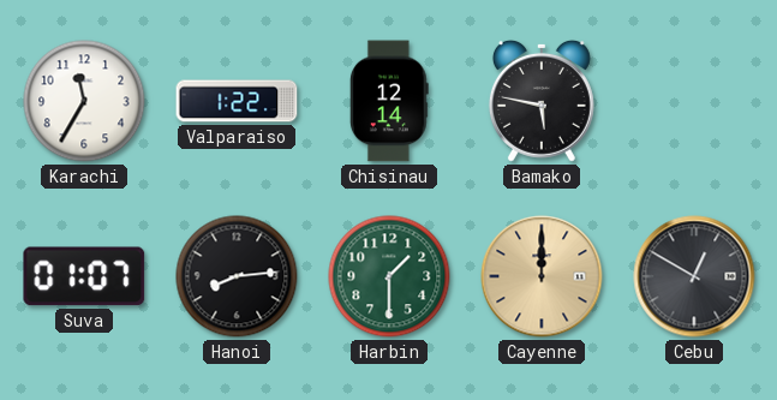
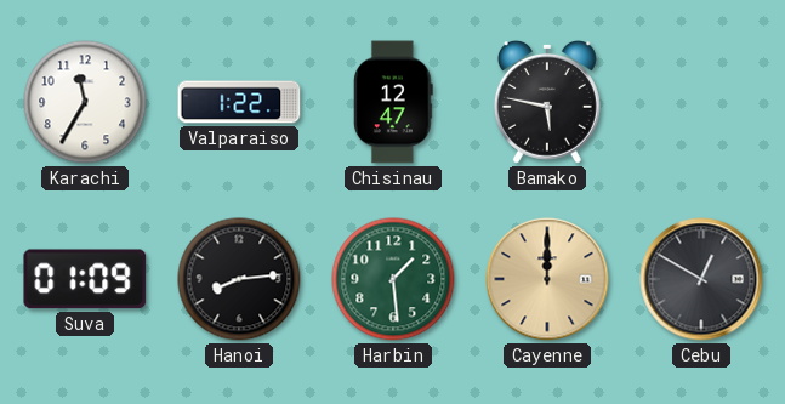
Chisinau: 12:14 -> 12:47 (393, 102)
Suva: 01:07 -> 01:09 (85, 279)
Harbin: 1:30 -> 1:29 (393, 279)
